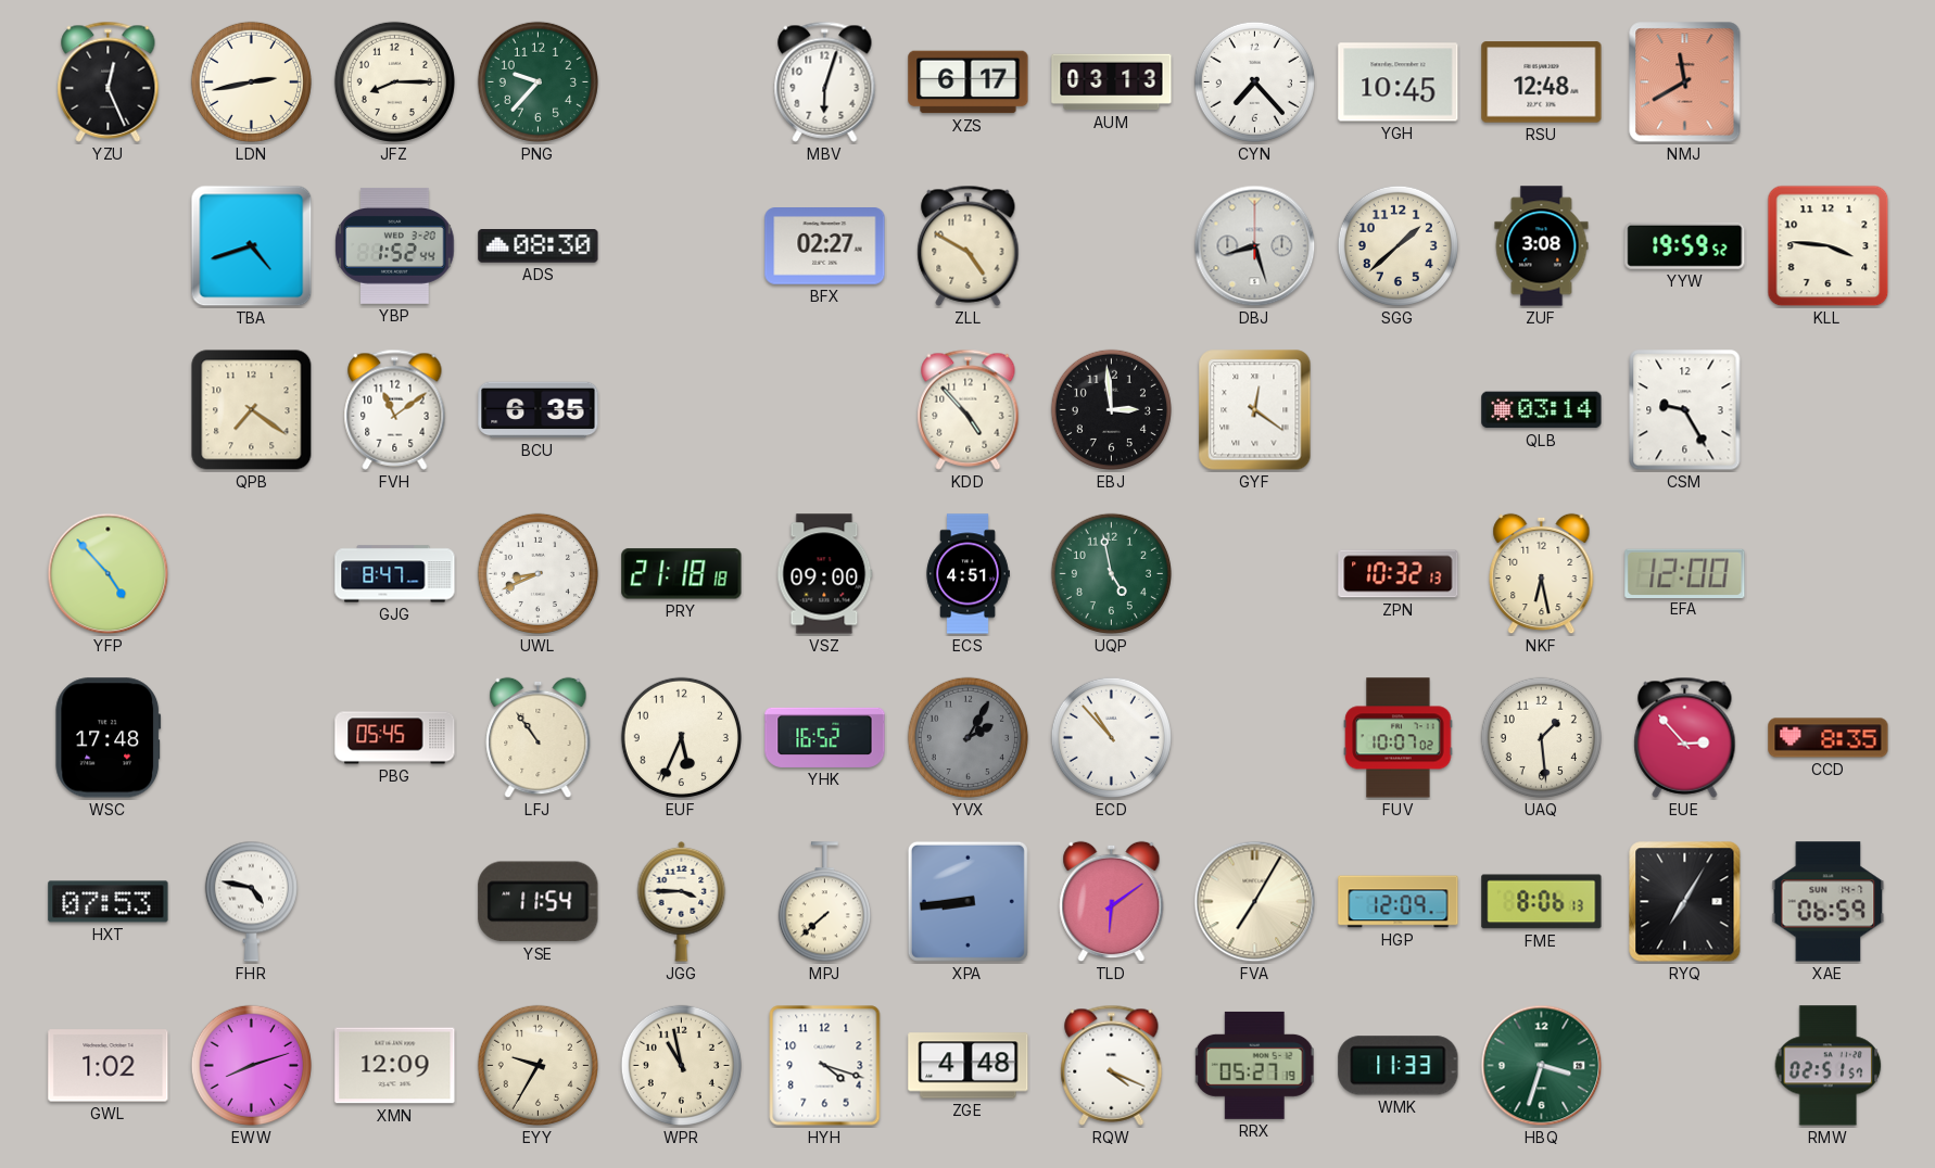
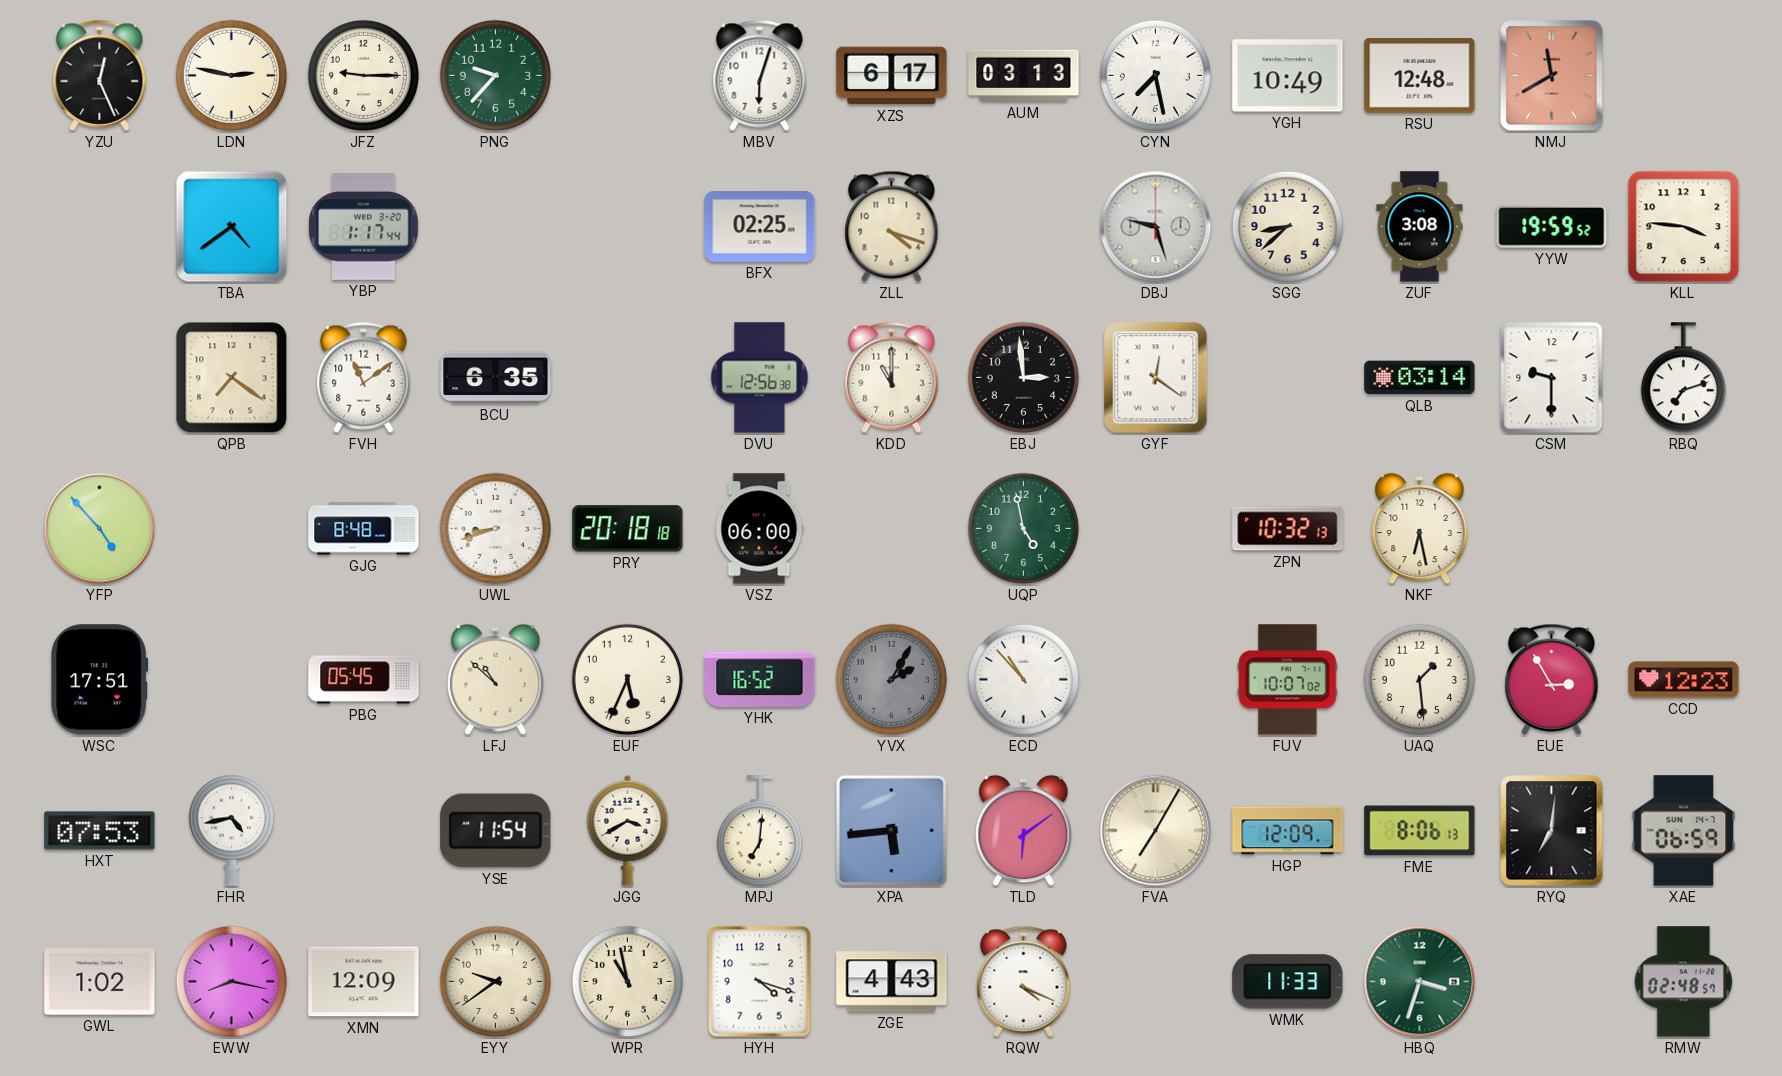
LDN: 2:43 -> 2:47 (231, 75)
JFZ: 8:15 -> 9:15 (363, 75)
CYN: 7:23 -> 7:28 (1155, 75)
YGH: 10:45 -> 10:49 (1288, 76)
TBA: 4:42 -> 4:39 (232, 227)
YBP: 1:52 -> 1:17 (364, 226)
ADS: 08:30 -> none (539, 246)
BFX: 02:27 -> 02:25 (760, 227)
ZLL: 4:50 -> 4:18 (892, 226)
DBJ: 8:27 -> 9:27 (1156, 227)
SGG: 1:38 -> 8:38 (1287, 226)
DVU: none -> 12:56 (760, 378)
KDD: 4:53 -> 11:00 (892, 377)
CSM: 9:25 -> 9:30 (1552, 378)
RBQ: none -> 7:12 (1683, 378)
GJG: 8:47 -> 8:48 (364, 529)
UWL: 8:41 -> 8:42 (495, 528)
PRY: 21:18 -> 20:18 (628, 529)
VSZ: 09:00 -> 06:00 (760, 529)
ECS: 4:51 -> none (967, 574)
EFA: 12:00 -> none (1685, 573)
WSC: 17:48 -> 17:51 (100, 680)
LFJ: 10:54 -> 10:52 (496, 680)
EUE: 2:53 -> 2:55 (1552, 679)
CCD: 8:35 -> 12:23 (1684, 680)
FHR: 4:47 -> 4:43 (231, 830)
JGG: 3:45 -> 3:40 (628, 830)
MPJ: 7:38 -> 7:01 (759, 831)
XPA: 8:44 -> 5:44 (891, 830)
RYQ: 7:05 -> 7:01 (1552, 831)
EWW: 8:12 -> 8:17 (231, 981)
EYY: 9:35 -> 9:39 (495, 981)
ZGE: 4:48 -> 4:43 (892, 982)
RRX: 05:27 -> none (1254, 1065)
RMW: 02:51 -> 02:48 (1684, 982)
